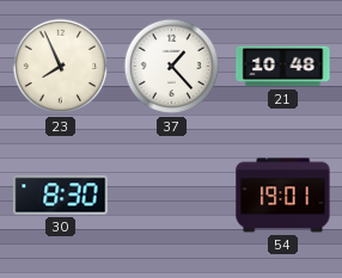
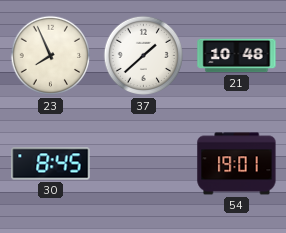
37: 1:23 -> 1:38 (144, 56)
30: 8:30 -> 8:45 (51, 164)
